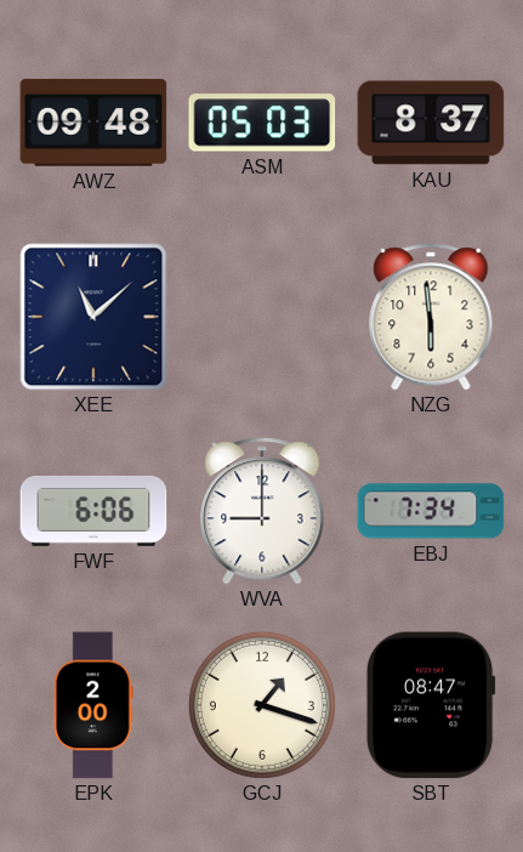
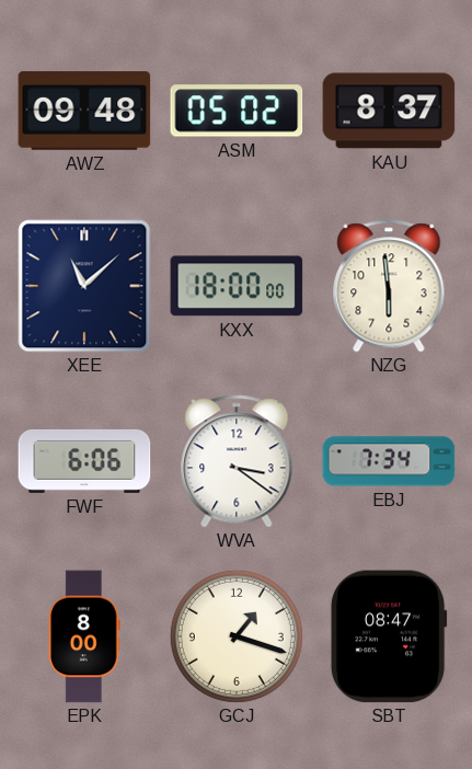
ASM: 05:03 -> 05:02 (237, 111)
KXX: none -> 18:00 (237, 286)
WVA: 9:00 -> 3:21 (237, 461)
EPK: 2:00 -> 8:00 (84, 636)
